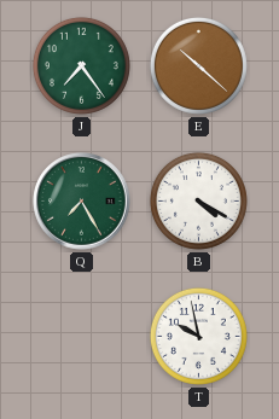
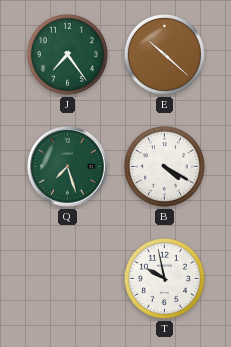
Q: 7:25 -> 7:27 (68, 167)
